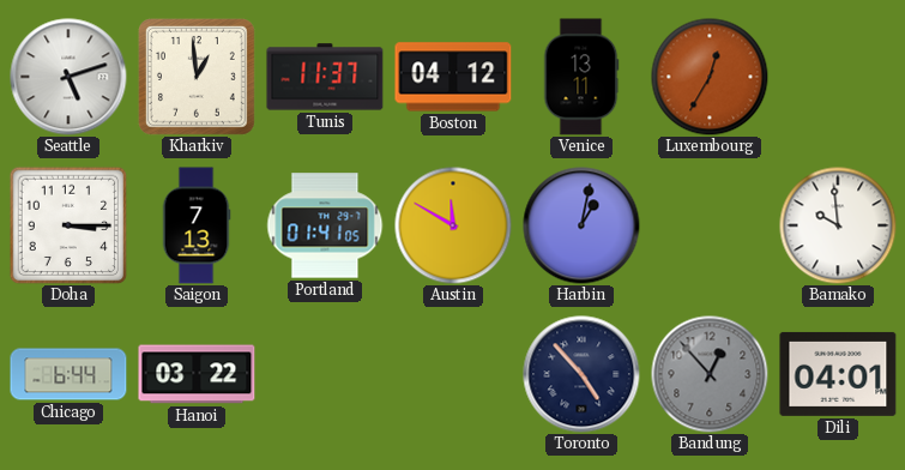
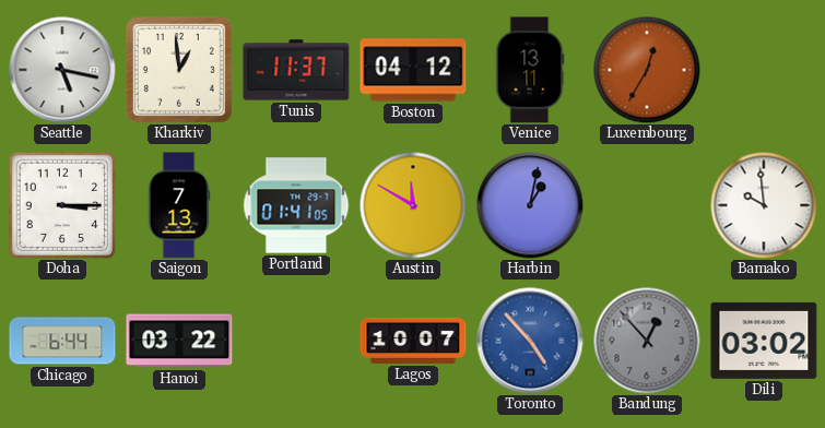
Seattle: 5:12 -> 5:17 (62, 70)
Lagos: none -> 10:07 (413, 341)
Toronto dial: navy -> blue (530, 341)
Dili: 04:01 -> 03:02 (764, 341)
